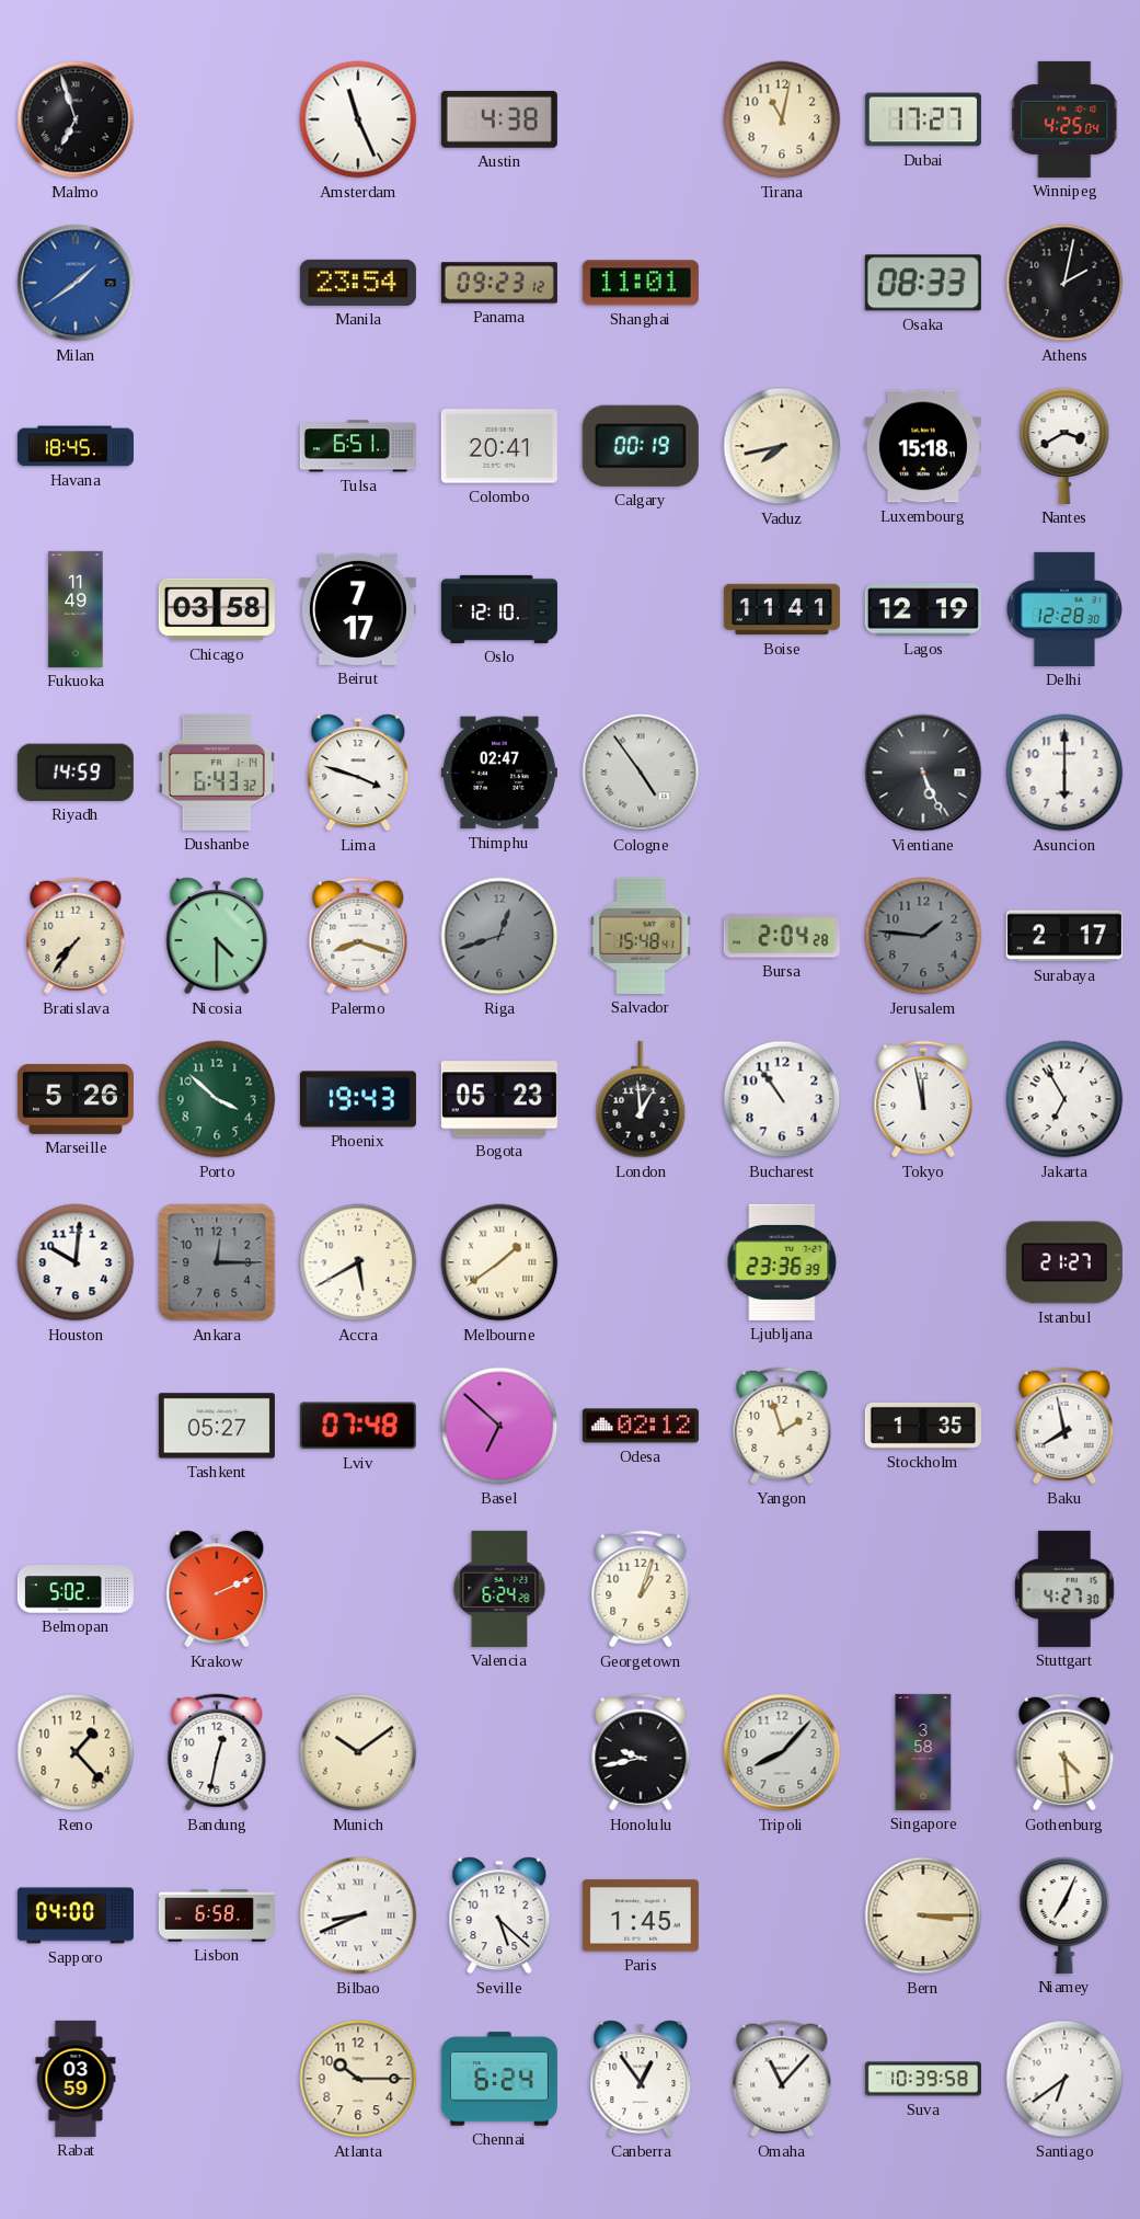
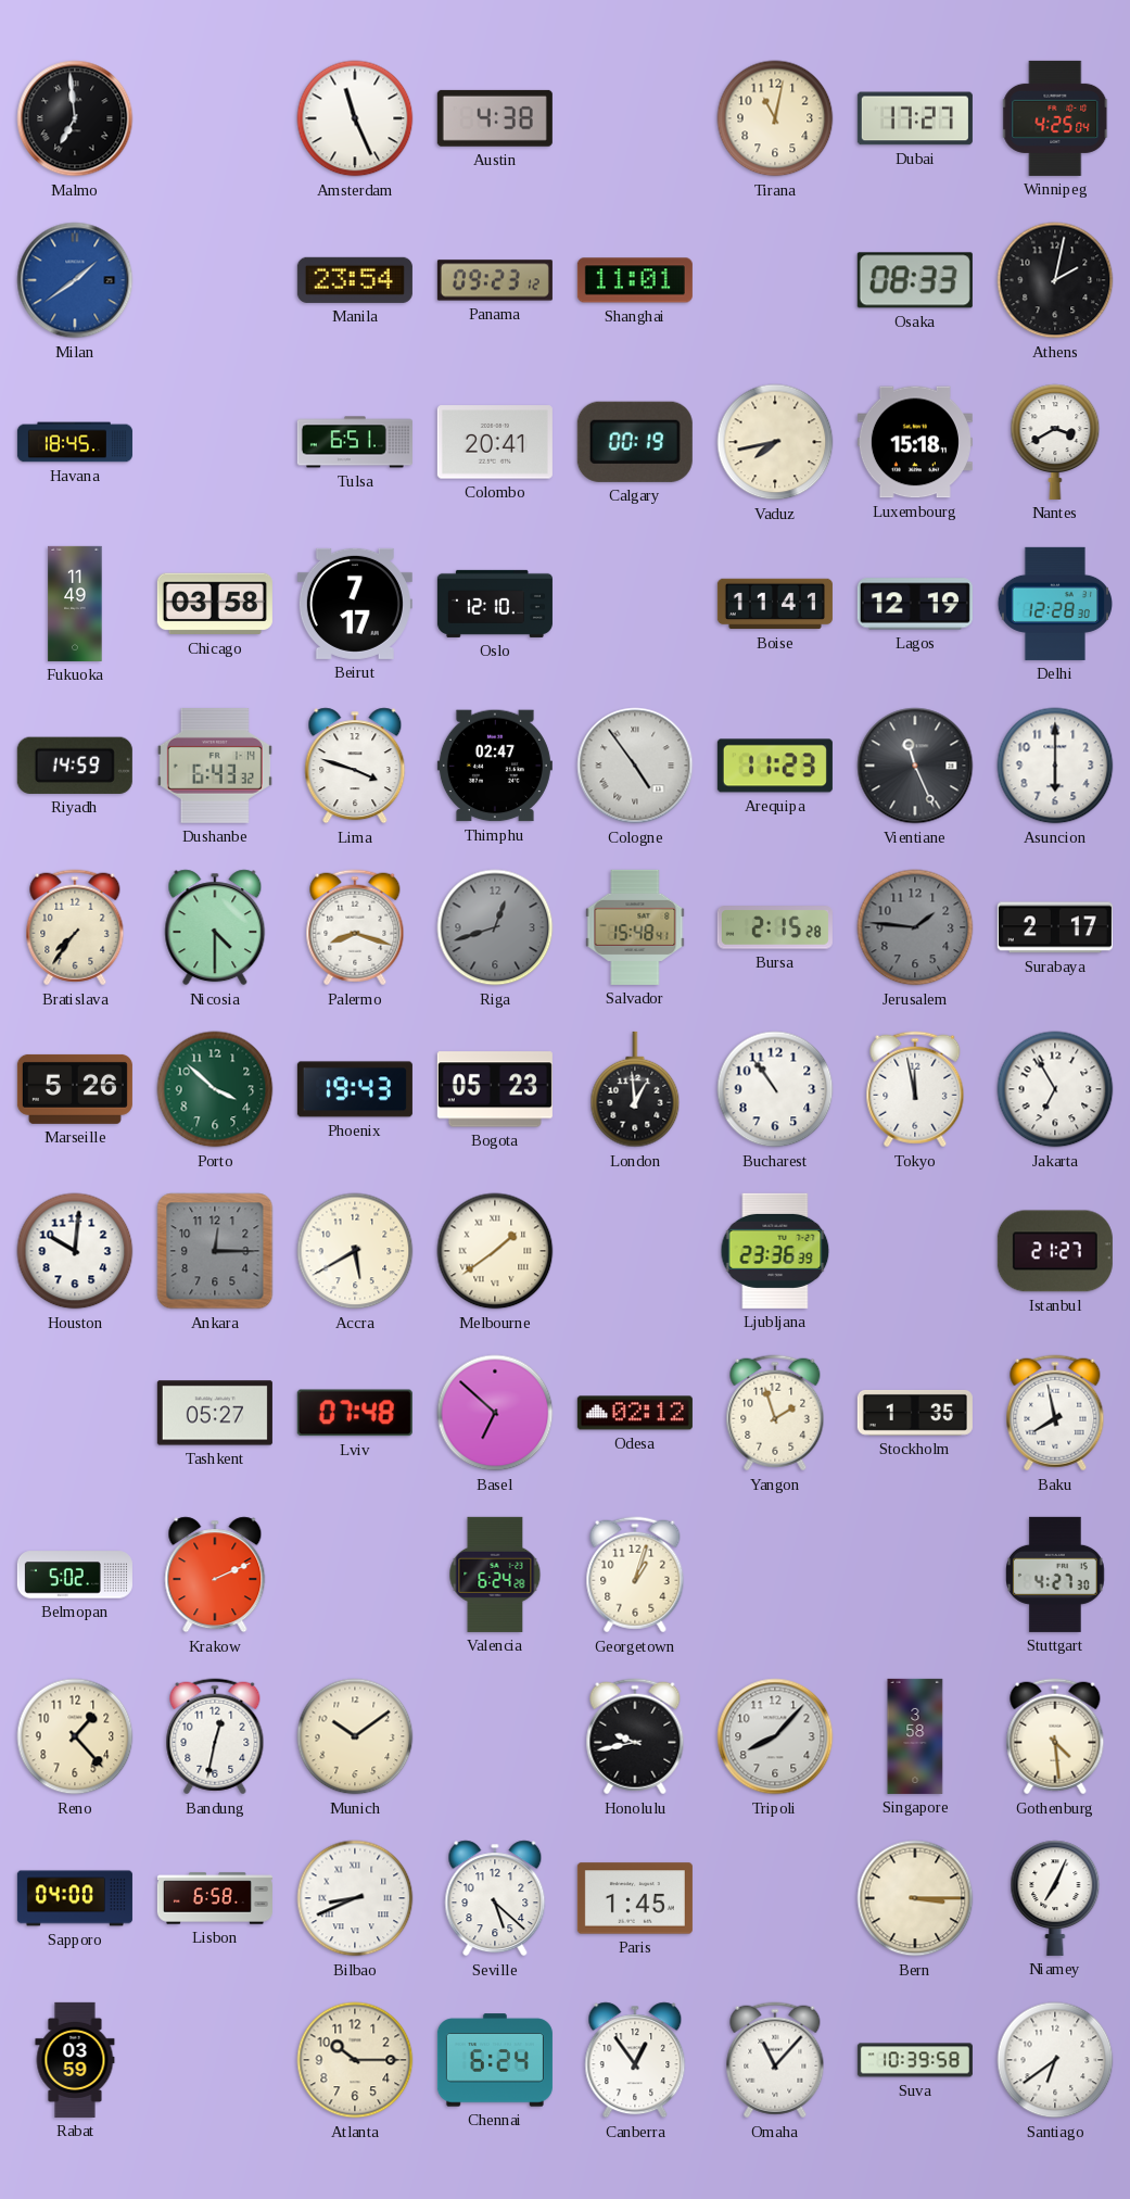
Malmo: 6:57 -> 6:59 (75, 118)
Arequipa: none -> 11:23 (775, 766)
Vientiane: 5:26 -> 11:26 (915, 766)
Bursa: 2:04 -> 2:15 (775, 927)
